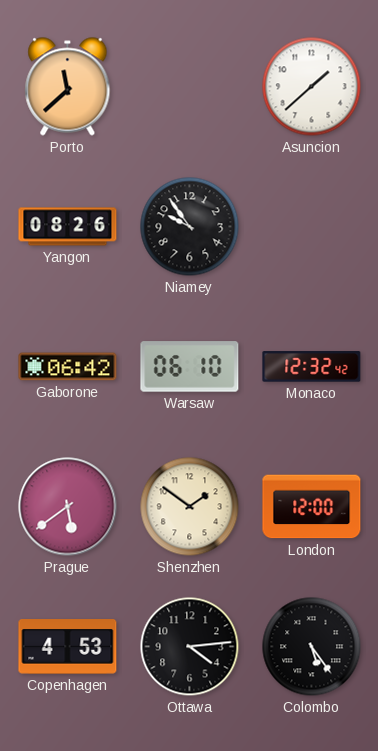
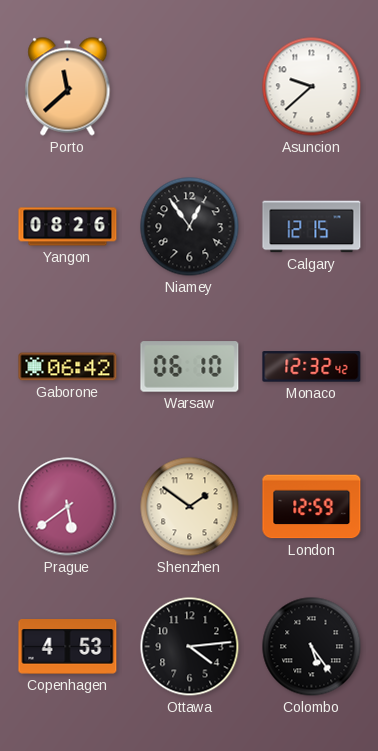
Asuncion: 1:38 -> 9:38 (312, 87)
Niamey: 9:54 -> 12:54 (190, 227)
Calgary: none -> 12:15 (312, 227)
London: 12:00 -> 12:59 (312, 507)
